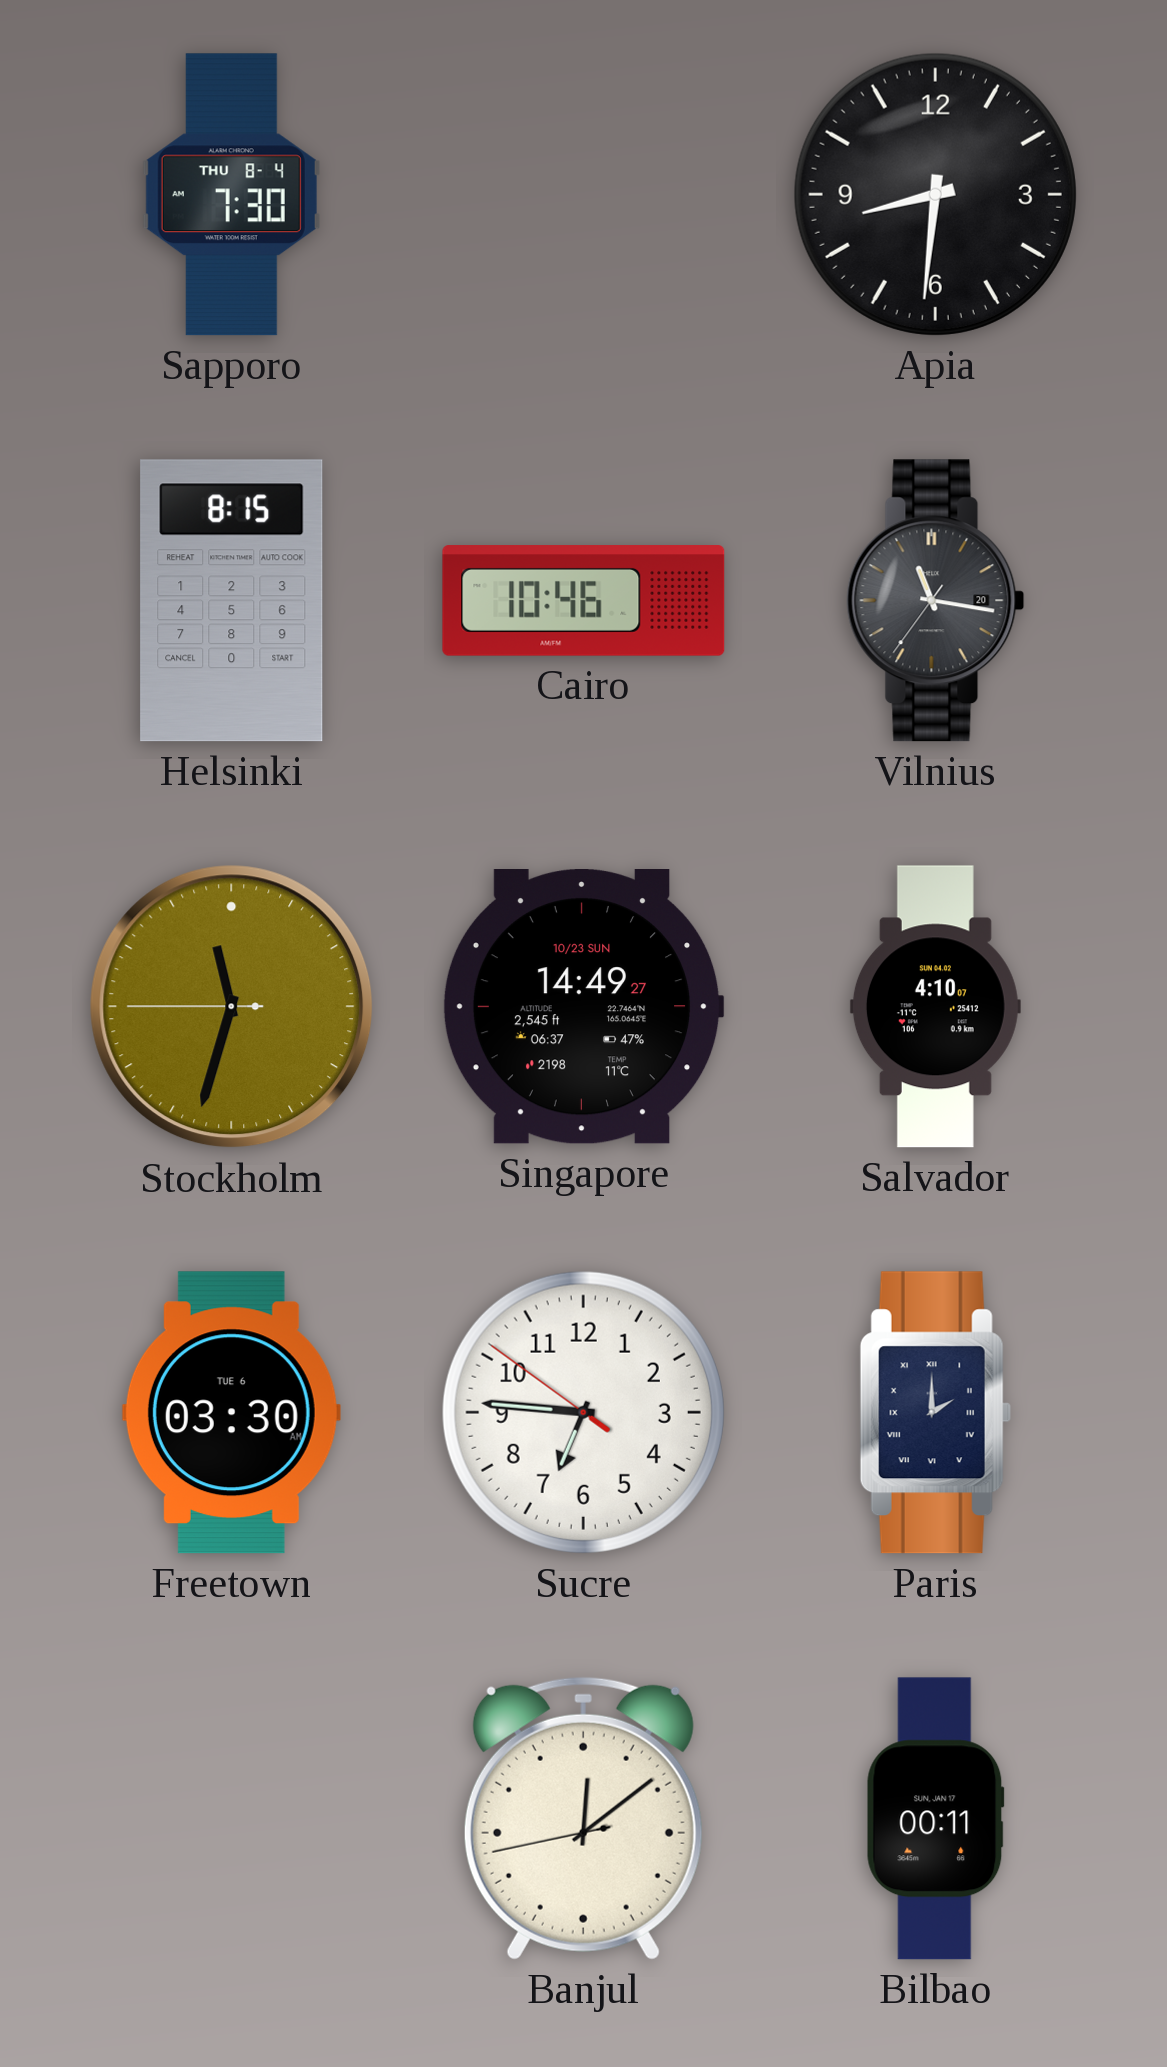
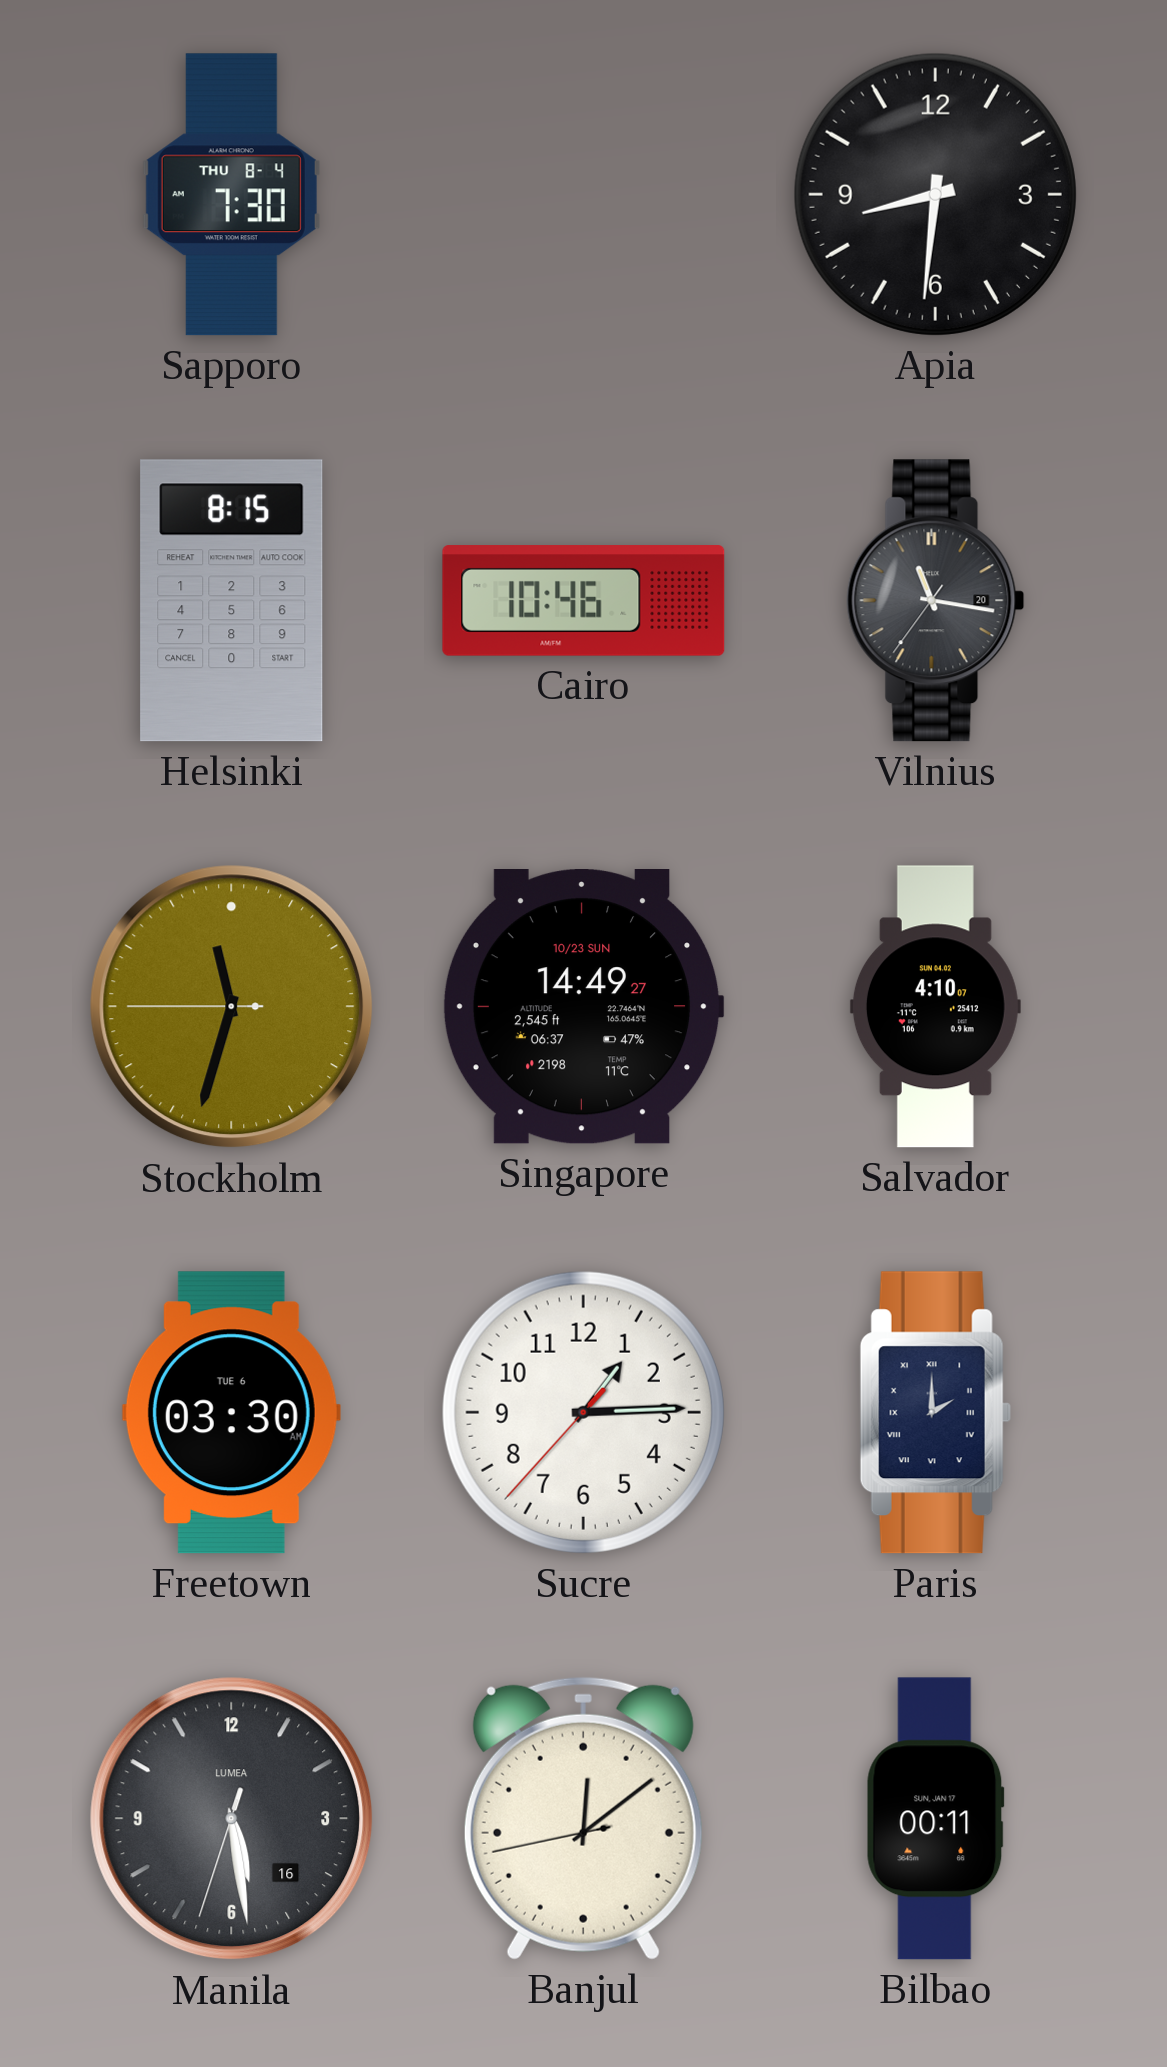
Sucre: 6:45 -> 1:14 (583, 1412)
Manila: none -> 5:28 (232, 1819)
